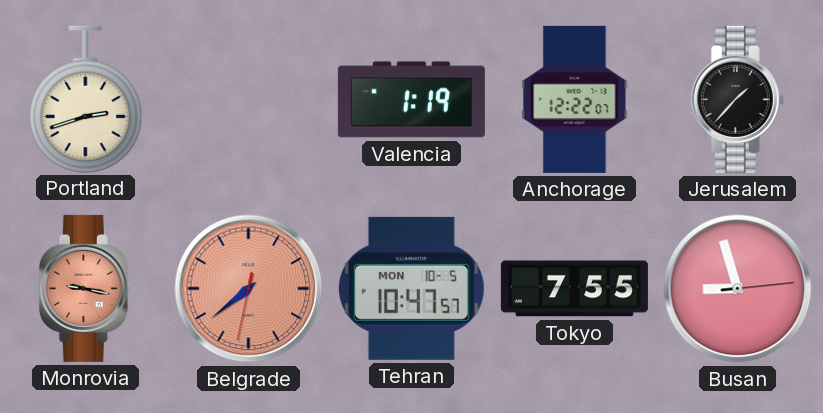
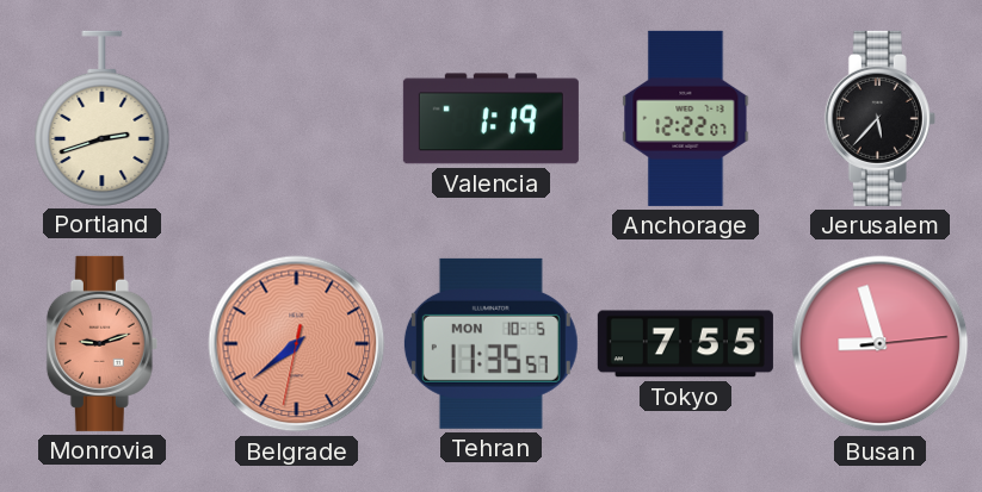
Jerusalem: 1:37 -> 5:37 (879, 118)
Monrovia: 9:17 -> 9:12 (101, 343)
Tehran: 10:47 -> 11:35 (490, 343)
